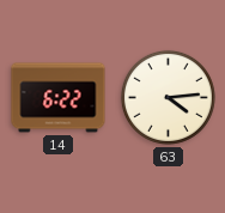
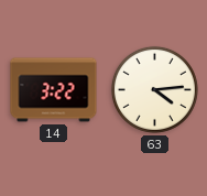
14: 6:22 -> 3:22 (54, 90)
